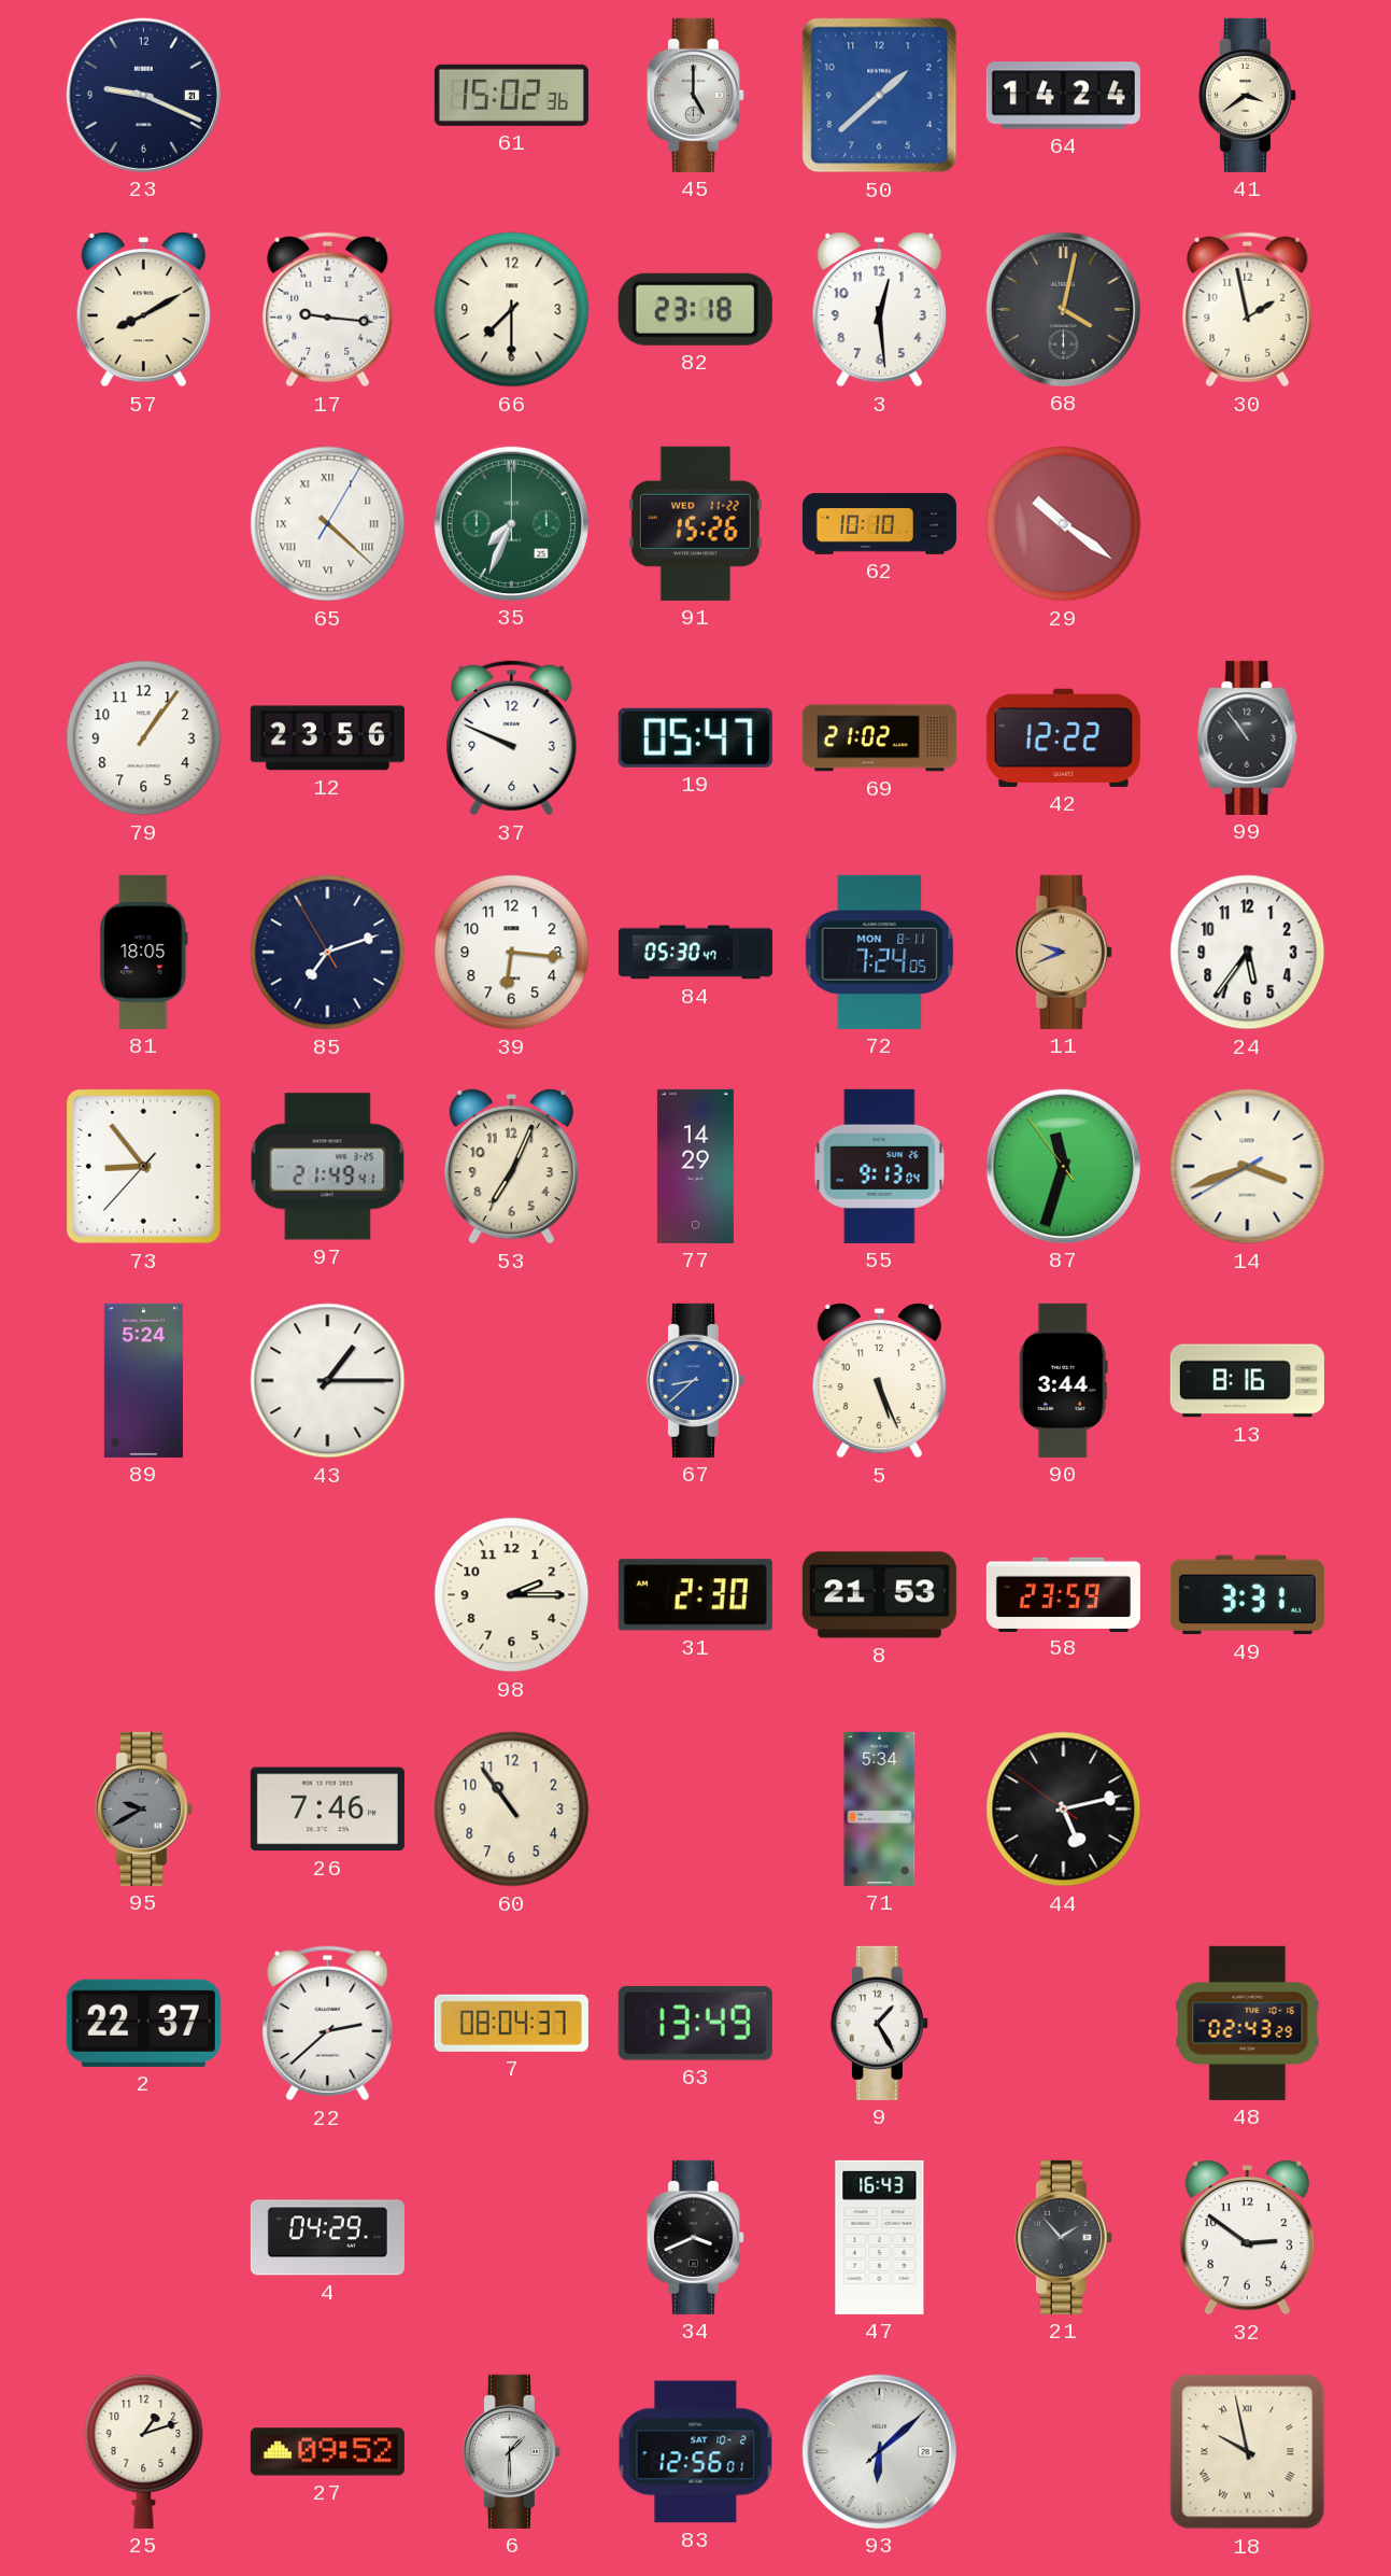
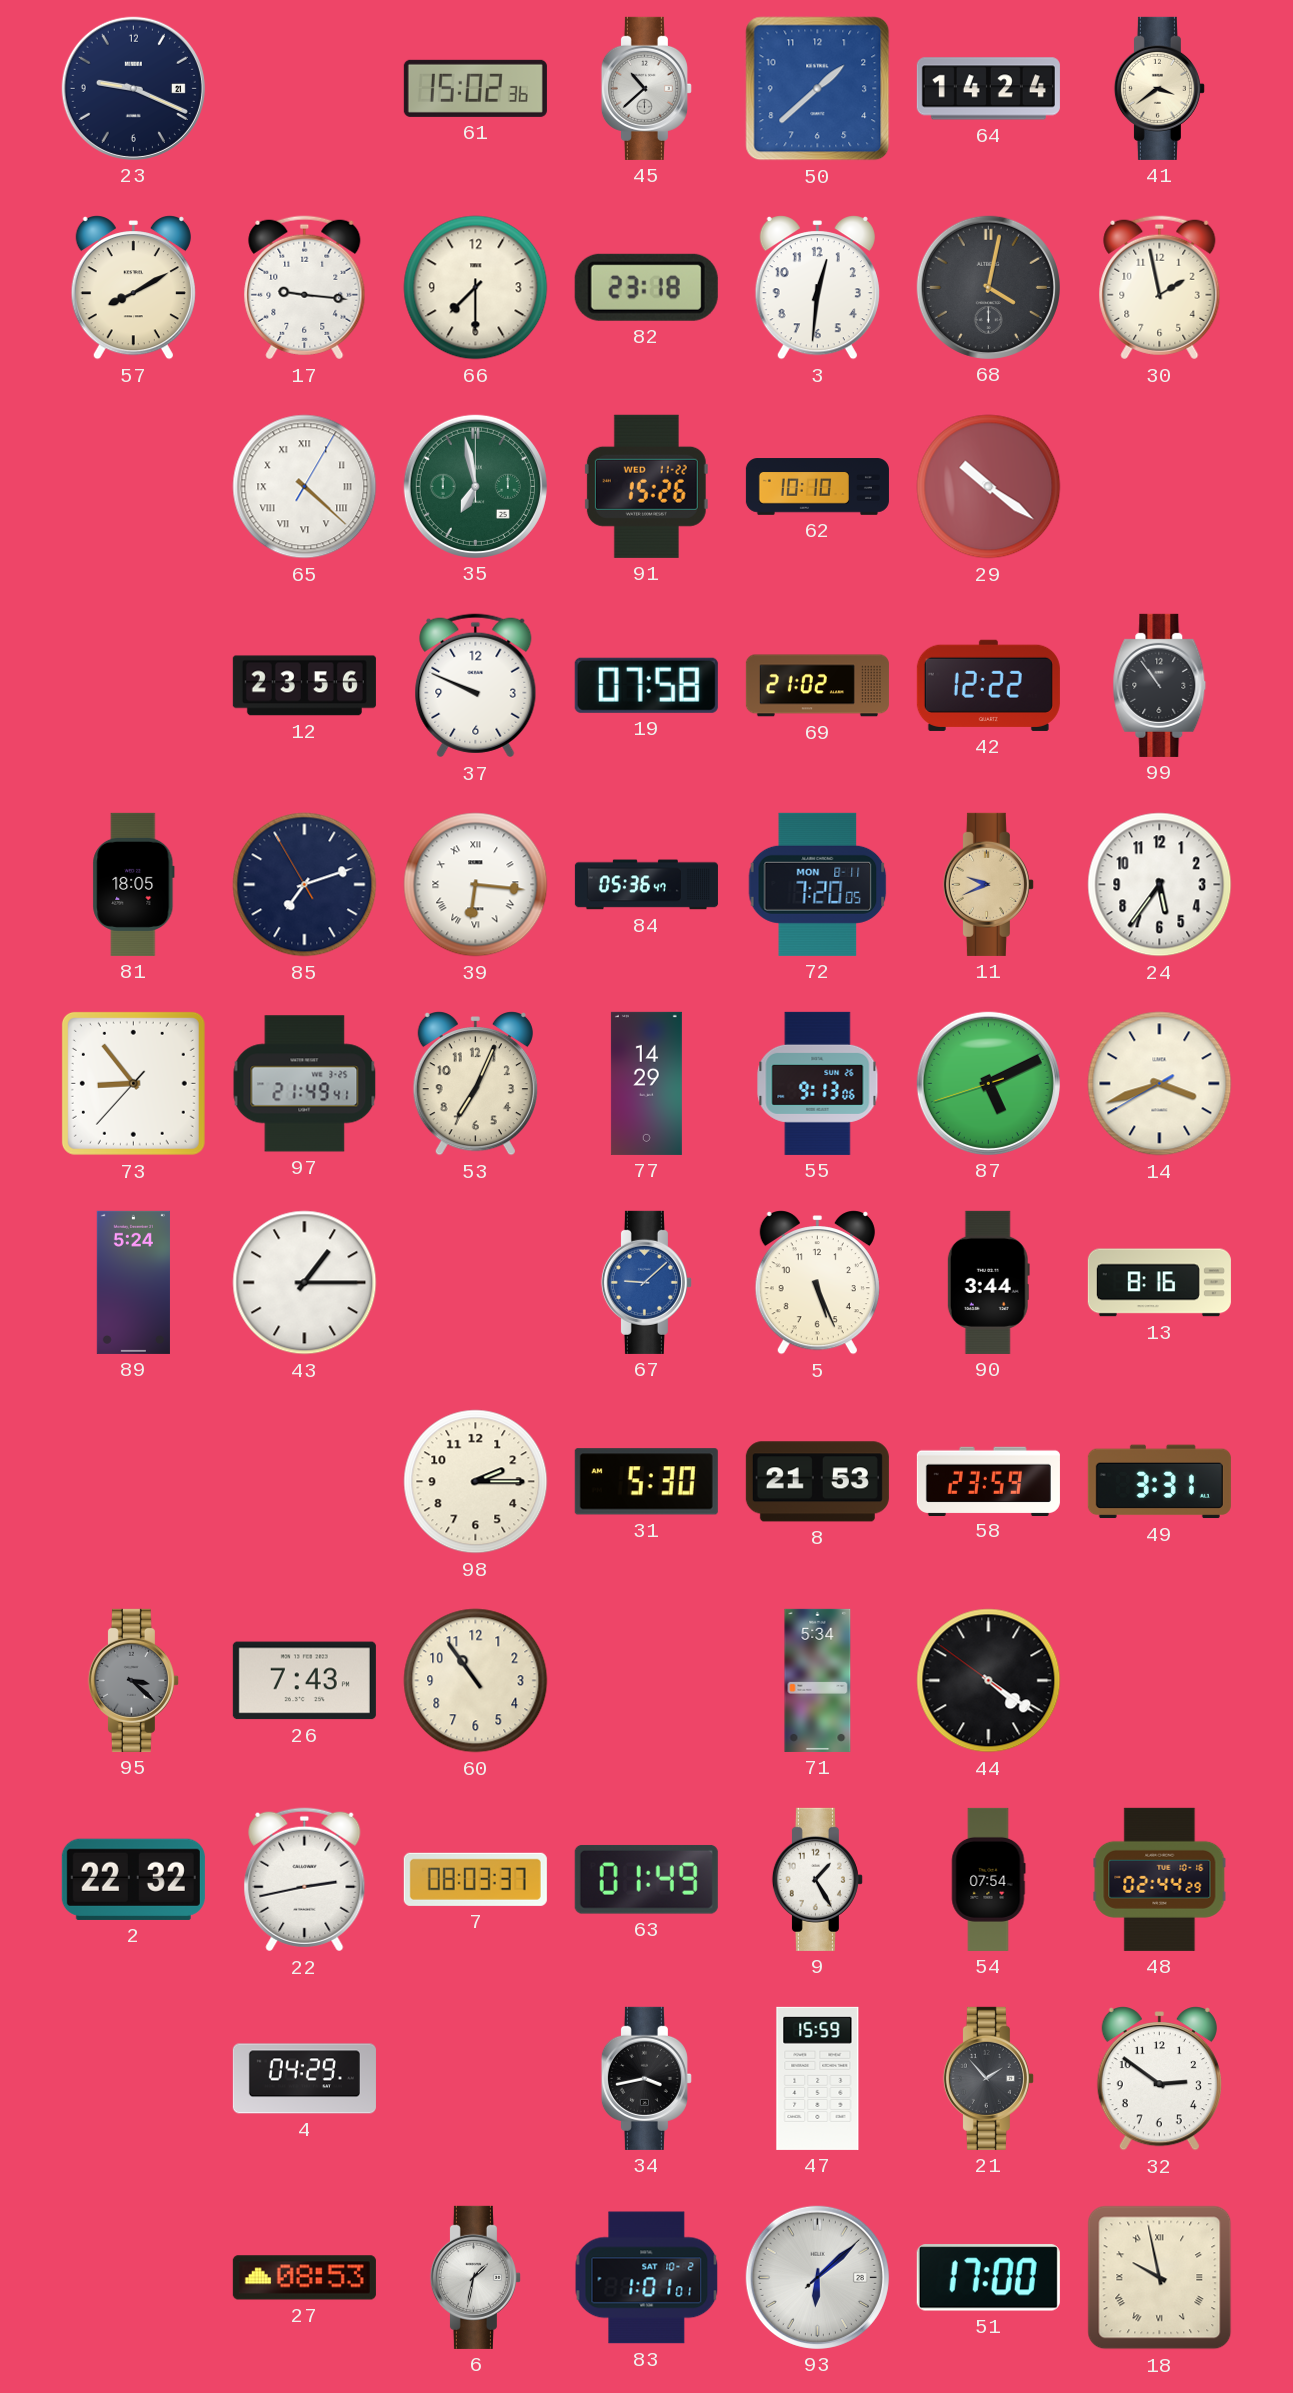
45: 5:00 -> 10:38 (646, 88)
3: 12:29 -> 12:31 (817, 288)
35: 7:34 -> 6:58 (475, 486)
79: 1:06 -> none (144, 738)
19: 05:47 -> 07:58 (646, 685)
39 numerals: Arabic -> Roman (476, 885)
84: 05:30 -> 05:36 (646, 885)
72: 7:24 -> 7:20 (818, 884)
55: 9:13:04 -> 9:13:06 (818, 1083)
87: 11:32 -> 5:10 (988, 1083)
67: 8:38 -> 9:08 (646, 1282)
31: 2:30 -> 5:30 (646, 1482)
95: 9:40 -> 3:22 (133, 1680)
26: 7:46 -> 7:43 (304, 1681)
44: 5:12 -> 4:20 (989, 1681)
2: 22:37 -> 22:32 (133, 1879)
22: 2:38 -> 2:43 (305, 1880)
7: 08:04 -> 08:03 (475, 1879)
63: 13:49 -> 01:49 (646, 1879)
54: none -> 07:54 (988, 1879)
48: 02:43 -> 02:44 (1160, 1879)
34: 3:41 -> 3:43 (646, 2078)
47: 16:43 -> 15:59 (818, 2078)
25: 1:12 -> none (144, 2451)
27: 09:52 -> 08:53 (304, 2278)
6: 1:30 -> 1:32 (475, 2277)
83: 12:56 -> 1:01 (647, 2278)
51: none -> 17:00 (988, 2278)
